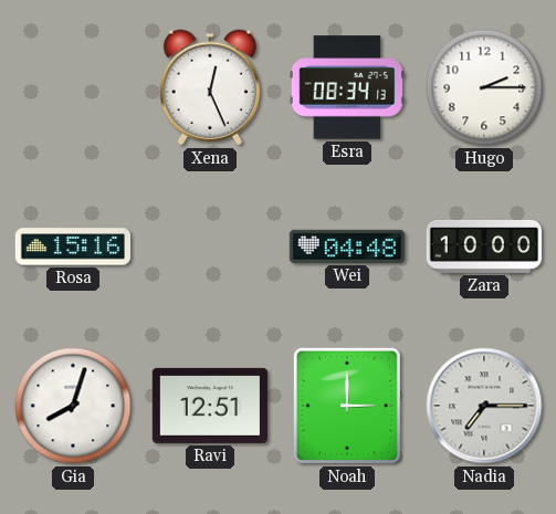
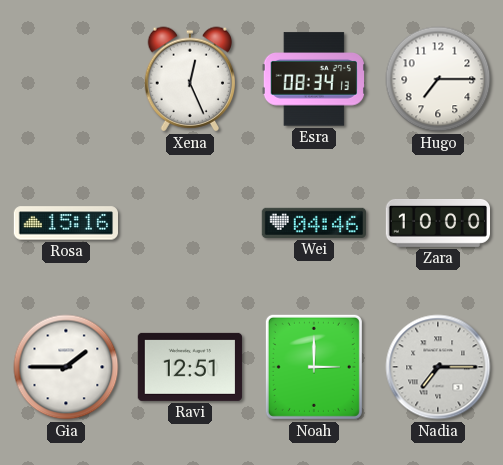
Hugo: 2:15 -> 7:15 (438, 79)
Wei: 04:48 -> 04:46 (313, 223)
Gia: 8:03 -> 1:45 (66, 367)
